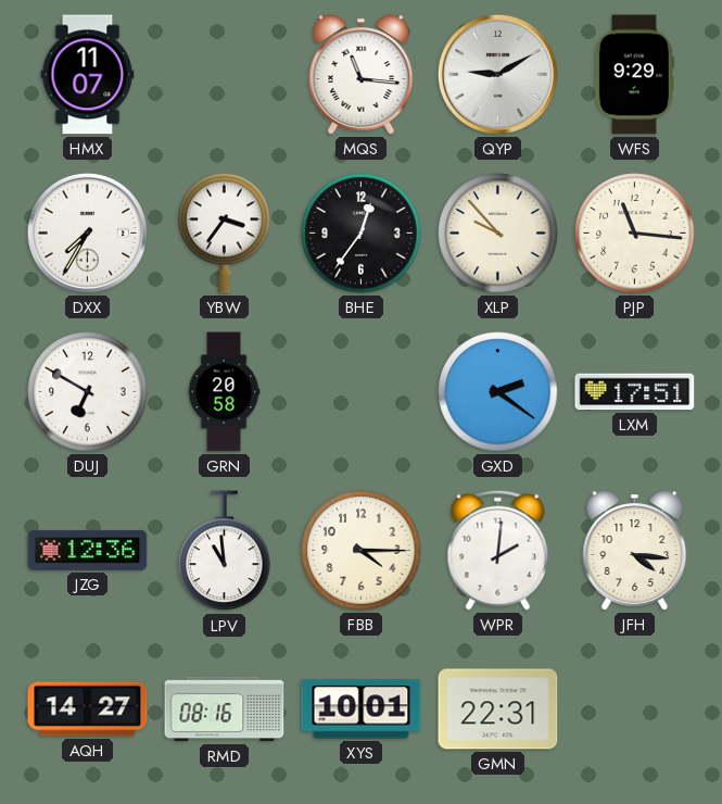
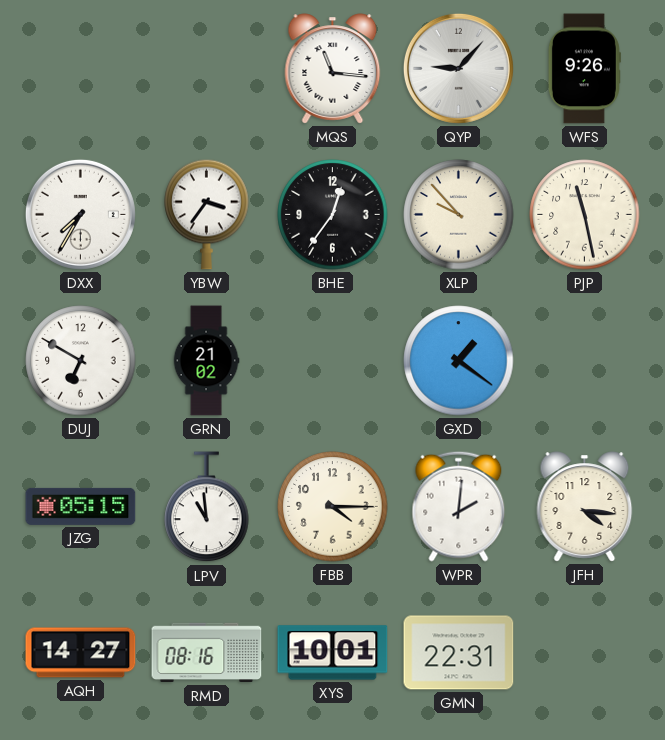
HMX: 11:07 -> none (88, 75)
QYP: 9:10 -> 9:07 (458, 68)
WFS: 9:29 -> 9:26 (584, 69)
PJP: 11:16 -> 11:28 (585, 215)
GRN: 20:58 -> 21:02 (206, 361)
GXD: 2:21 -> 1:21 (459, 361)
LXM: 17:51 -> none (635, 392)
JZG: 12:36 -> 05:15 (81, 506)
